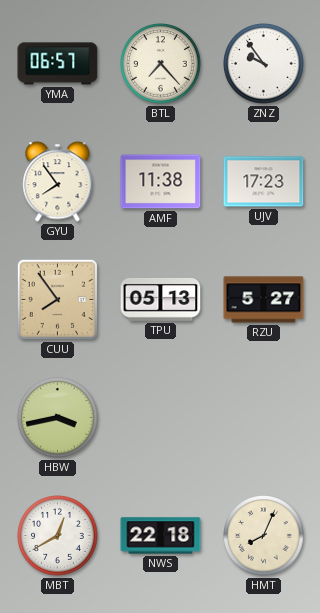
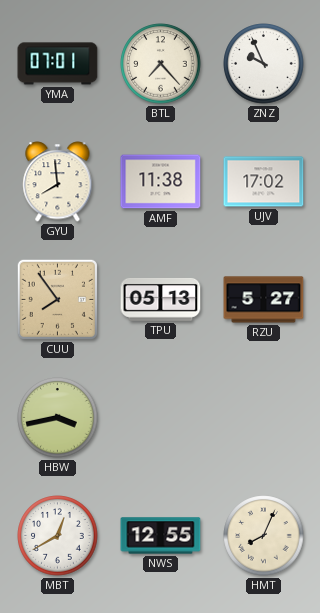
YMA: 06:57 -> 07:01 (58, 64)
ZNZ: 9:54 -> 9:56 (264, 64)
GYU: 7:54 -> 7:59 (58, 182)
UJV: 17:23 -> 17:02 (264, 182)
NWS: 22:18 -> 12:55 (161, 536)
